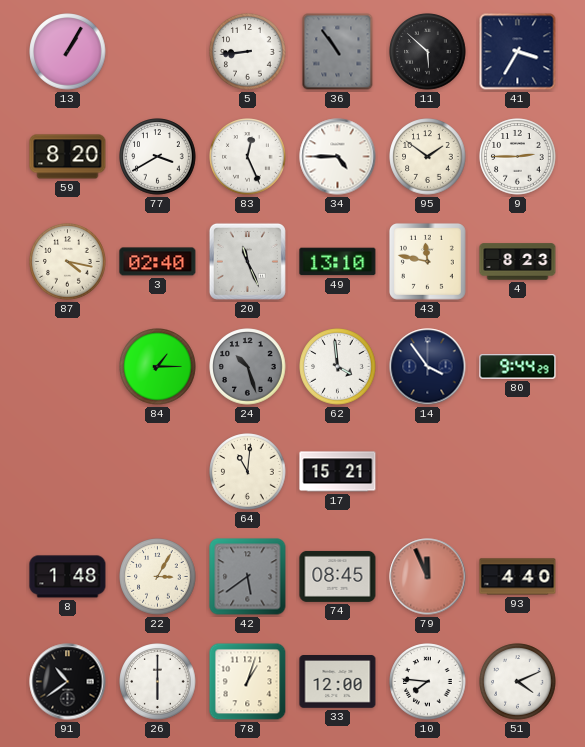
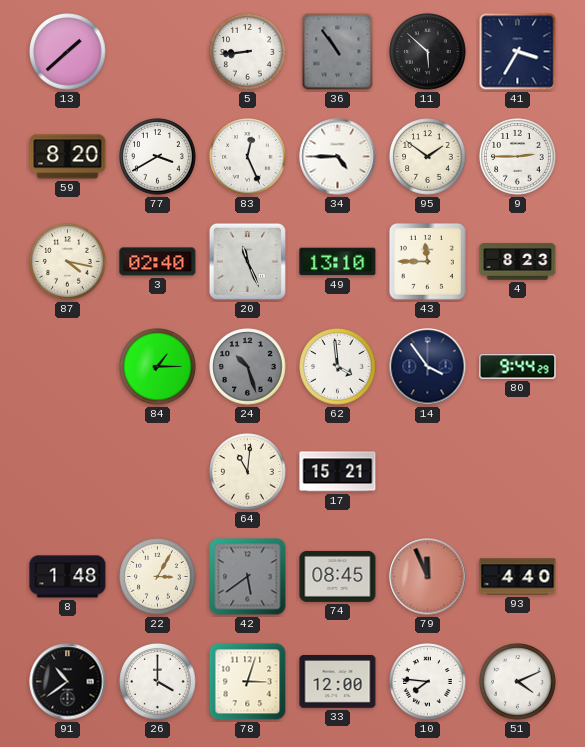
13: 1:05 -> 1:38 (68, 52)
43: 11:47 -> 11:45 (427, 261)
26: 6:00 -> 4:00 (158, 682)
78: 1:03 -> 3:03 (248, 682)
